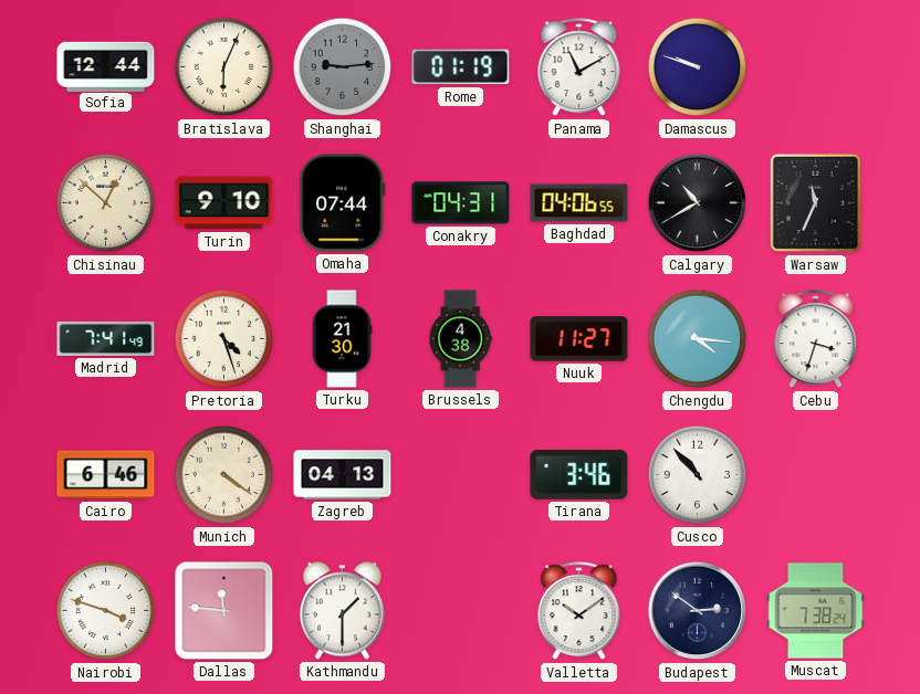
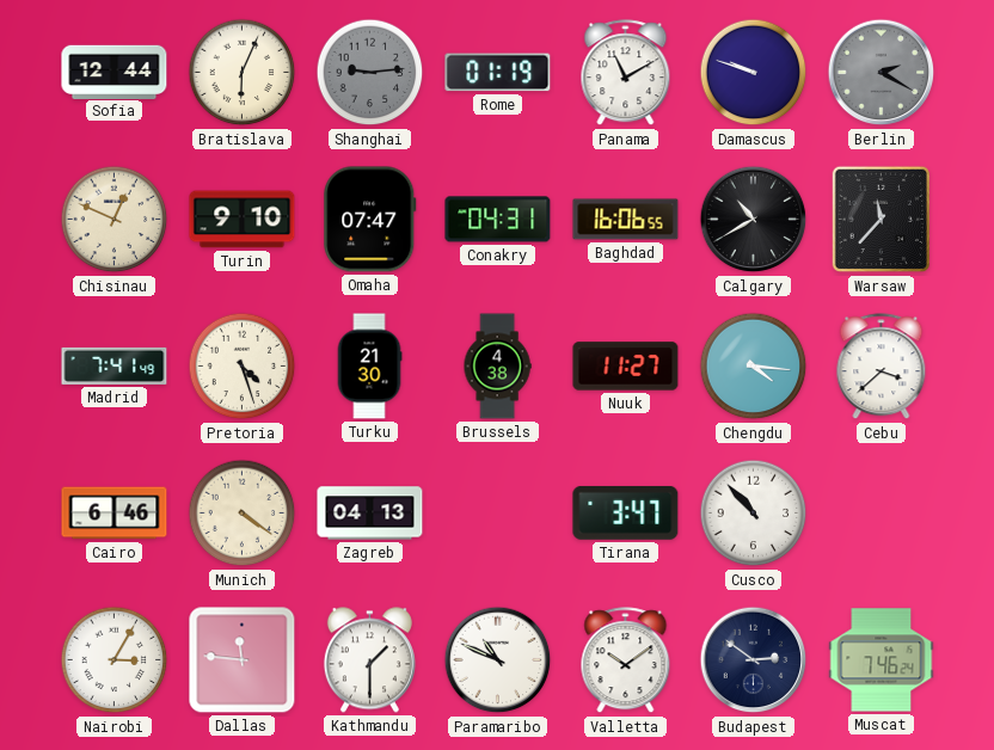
Berlin: none -> 2:20 (882, 73)
Chisinau: 12:52 -> 12:49 (115, 220)
Omaha: 07:44 -> 07:47 (370, 220)
Baghdad: 04:06 -> 16:06 (626, 220)
Warsaw: 11:34 -> 11:37 (882, 220)
Cebu: 3:33 -> 3:38 (882, 367)
Tirana: 3:46 -> 3:47 (626, 512)
Nairobi: 3:48 -> 3:05 (115, 660)
Paramaribo: none -> 10:49 (498, 660)
Muscat: 7:38 -> 7:46 (882, 660)
